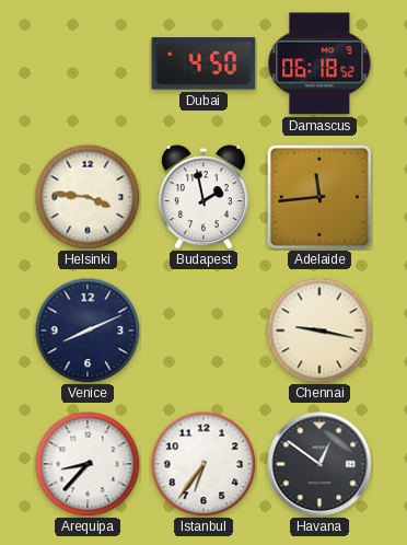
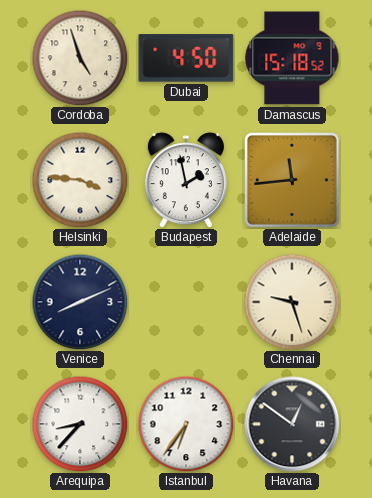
Cordoba: none -> 4:57 (80, 58)
Damascus: 06:18 -> 15:18 (292, 58)
Chennai: 9:17 -> 9:27 (292, 302)
